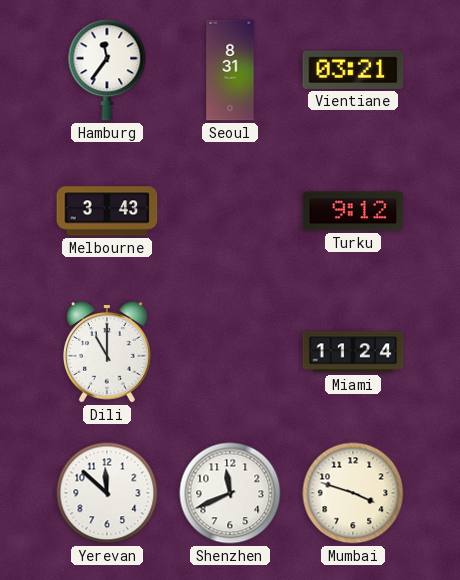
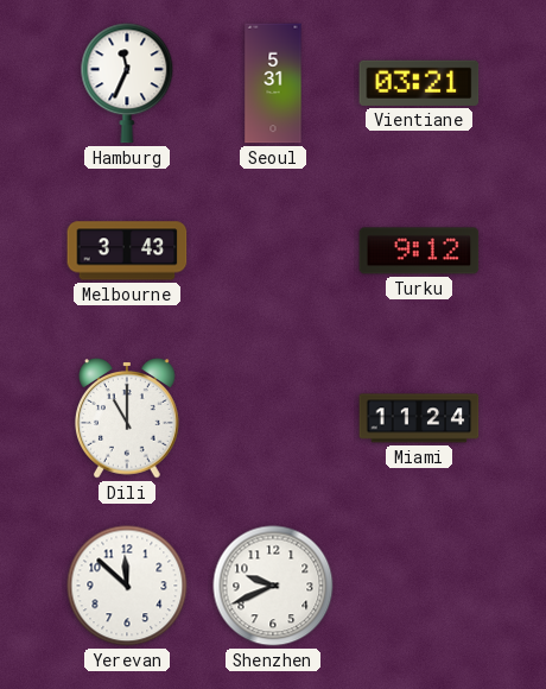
Hamburg: 11:36 -> 11:34 (127, 83)
Seoul: 8:31 -> 5:31 (273, 83)
Shenzhen: 11:41 -> 9:41 (273, 586)
Mumbai: 3:48 -> none (353, 493)
